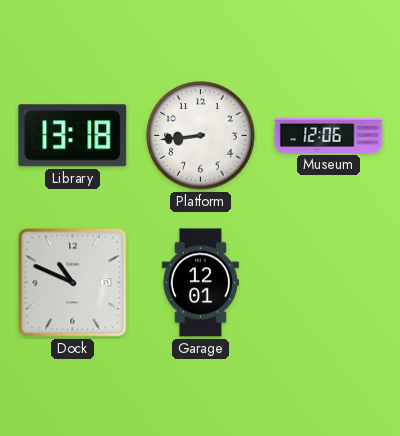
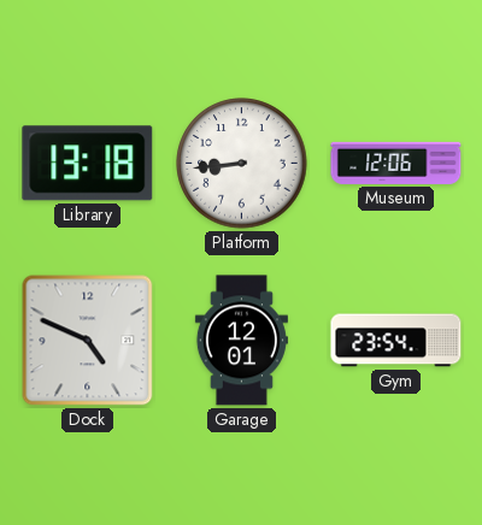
Dock: 10:49 -> 4:49 (88, 341)
Gym: none -> 23:54 (396, 341)
